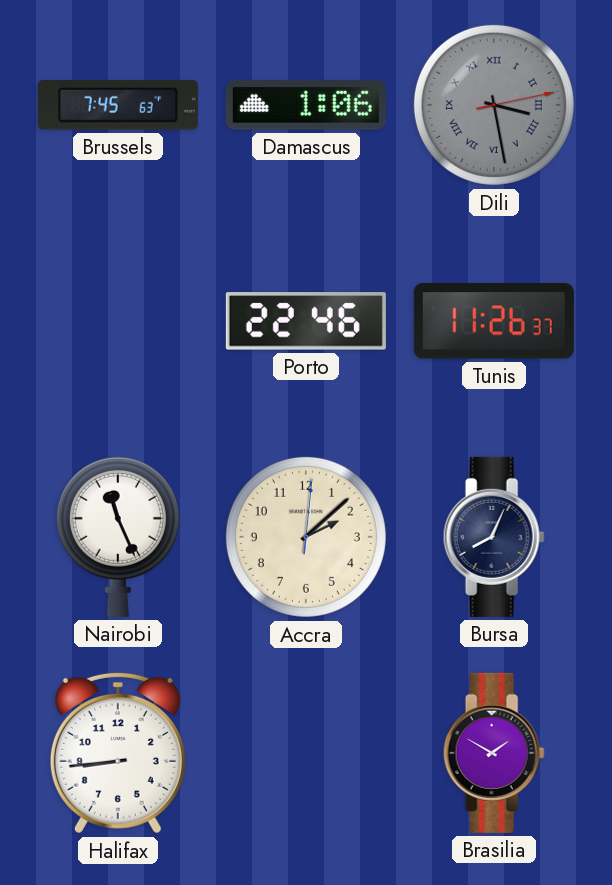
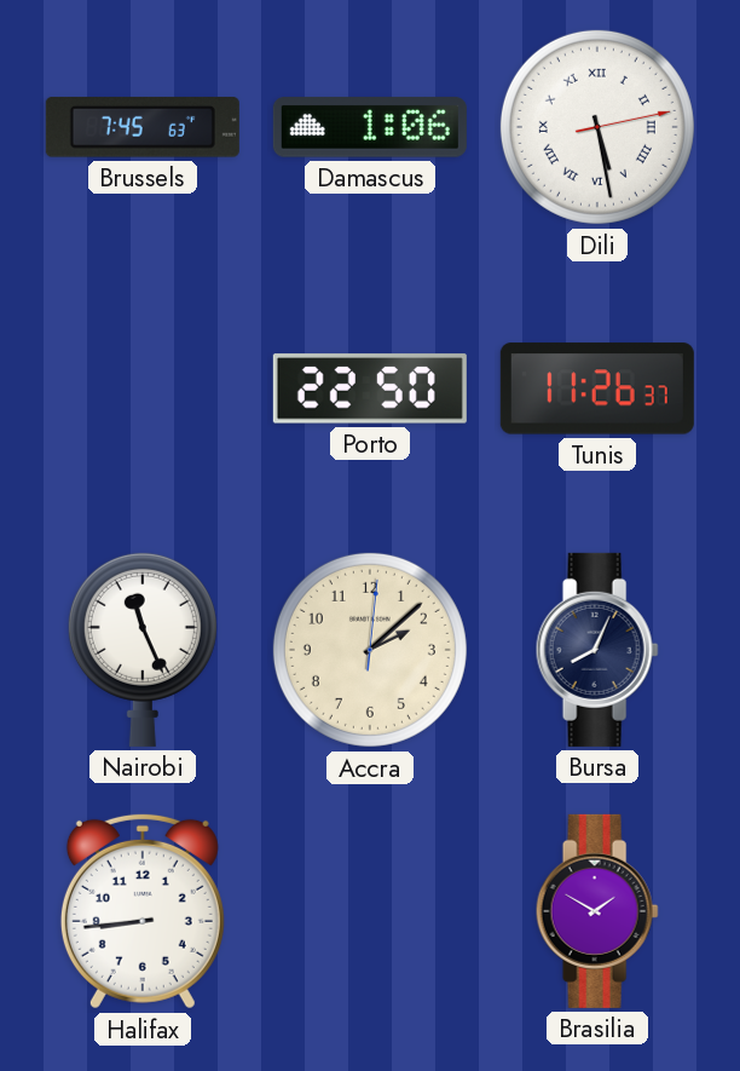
Dili: 3:28 -> 5:28 (597, 127)
Dili dial: grey -> white (597, 127)
Porto: 22:46 -> 22:50 (370, 388)
